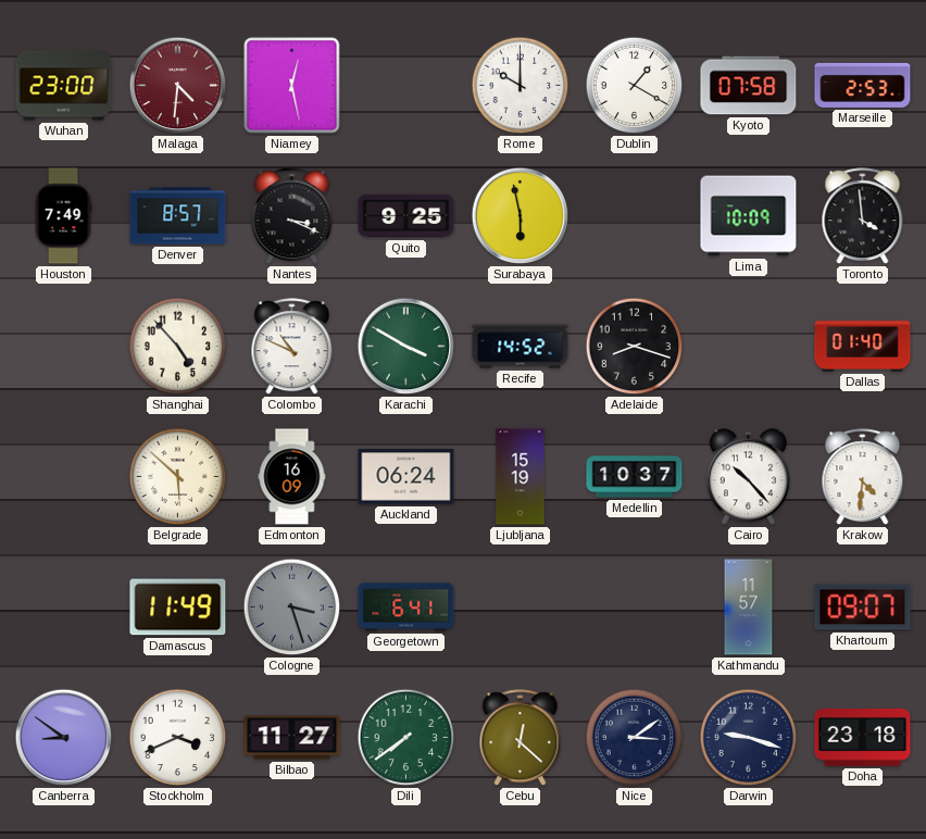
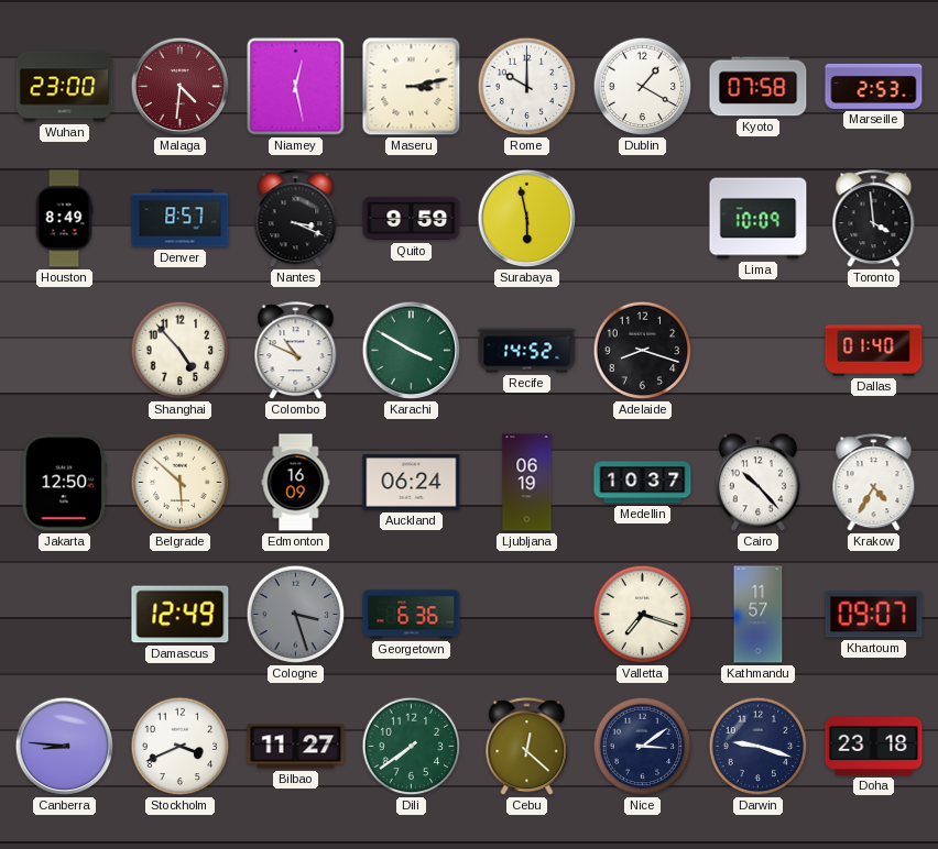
Maseru: none -> 3:13 (412, 87)
Houston: 7:49 -> 8:49 (64, 219)
Quito: 9:25 -> 9:59 (412, 219)
Jakarta: none -> 12:50 (65, 483)
Ljubljana: 15:19 -> 06:19 (527, 483)
Krakow: 4:31 -> 4:35 (874, 483)
Damascus: 11:49 -> 12:49 (181, 615)
Georgetown: 6:41 -> 6:36 (412, 615)
Valletta: none -> 7:18 (643, 615)
Canberra: 8:51 -> 8:46 (65, 747)
